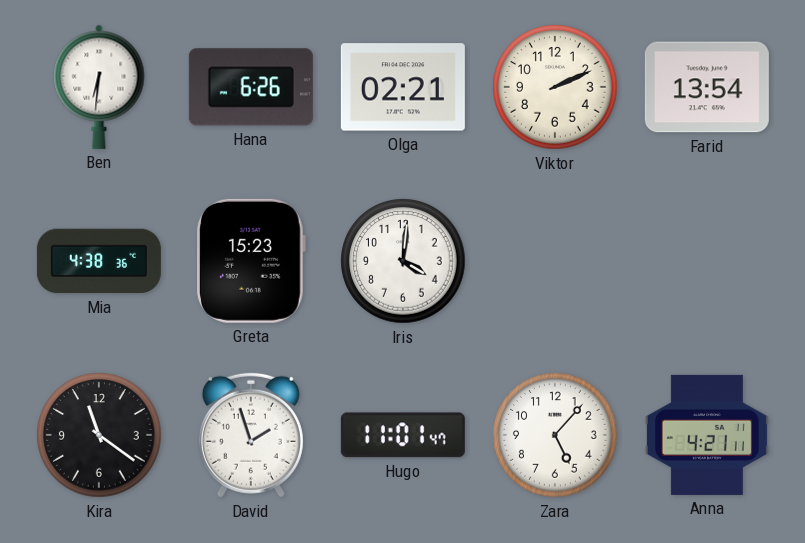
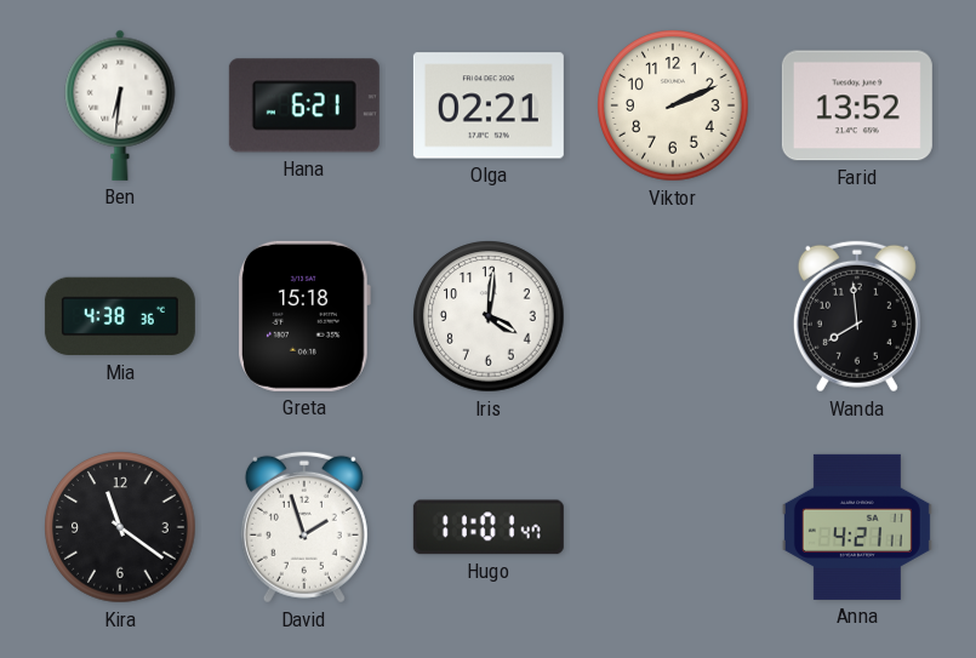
Hana: 6:26 -> 6:21 (304, 105)
Farid: 13:54 -> 13:52 (857, 105)
Greta: 15:23 -> 15:18 (304, 316)
Wanda: none -> 7:59 (857, 316)
Zara: 5:07 -> none (555, 435)
